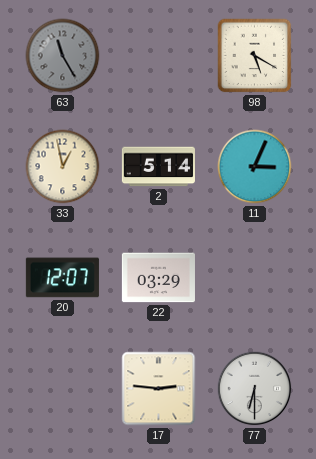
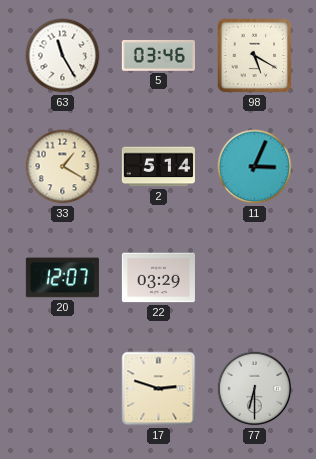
63 dial: grey -> white (63, 56)
5: none -> 03:46 (158, 55)
33: 12:58 -> 1:20 (63, 167)
17: 2:46 -> 2:48 (159, 389)
